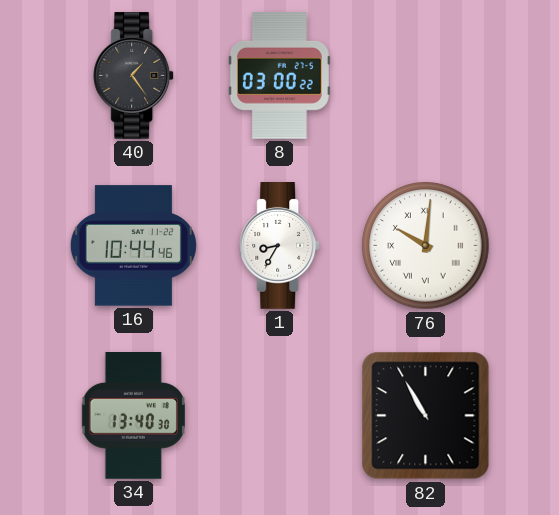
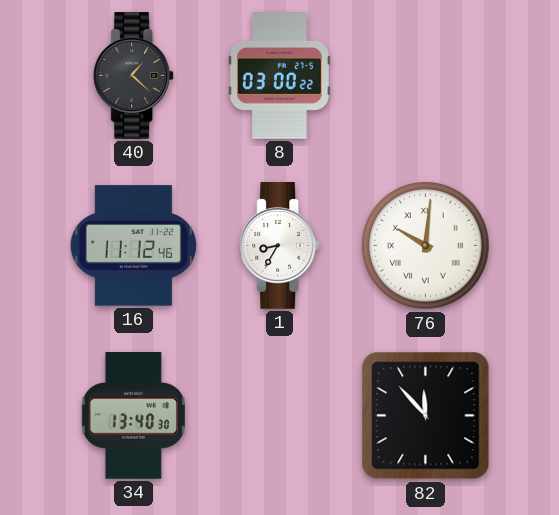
40: 1:24 -> 1:22 (134, 76)
16: 10:44 -> 11:12 (133, 246)
82: 10:55 -> 11:53 (426, 416)
